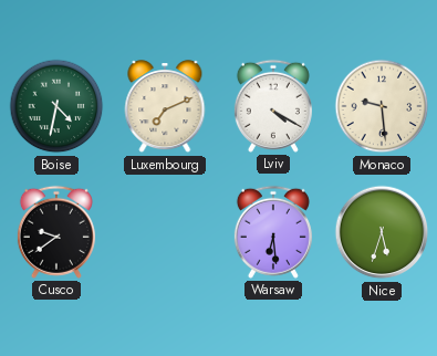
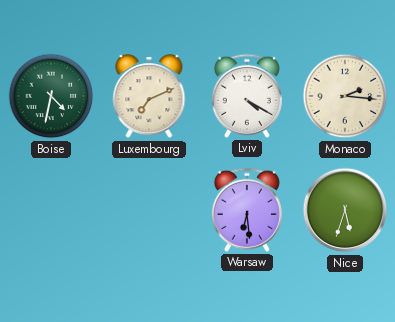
Monaco: 9:29 -> 2:16 (345, 96)
Cusco: 9:39 -> none (56, 232)
